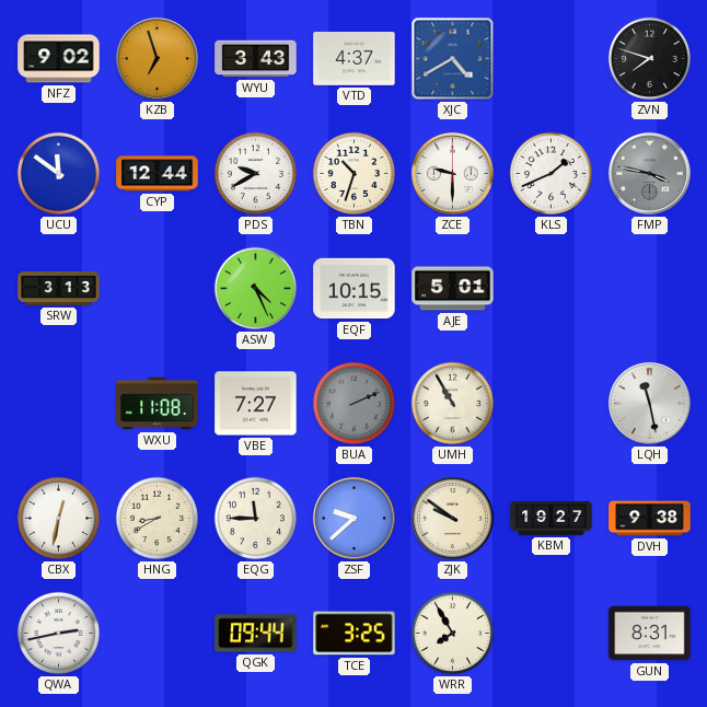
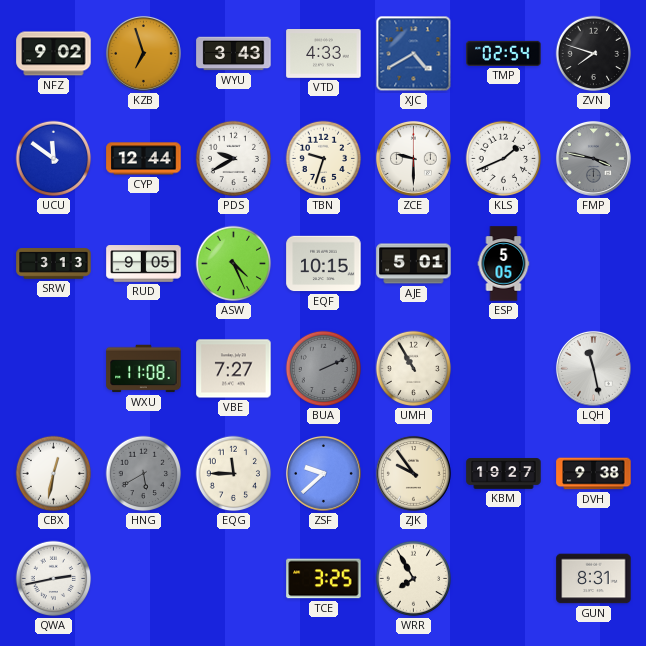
VTD: 4:37 -> 4:33 (324, 54)
TMP: none -> 02:54 (504, 53)
TBN: 10:33 -> 9:33 (324, 159)
RUD: none -> 9:05 (144, 264)
ESP: none -> 5:05 (504, 264)
HNG: 8:40 -> 5:40 (144, 474)
HNG dial: cream -> grey (144, 474)
ZJK: 9:51 -> 9:54 (413, 473)
QGK: 09:44 -> none (256, 634)
